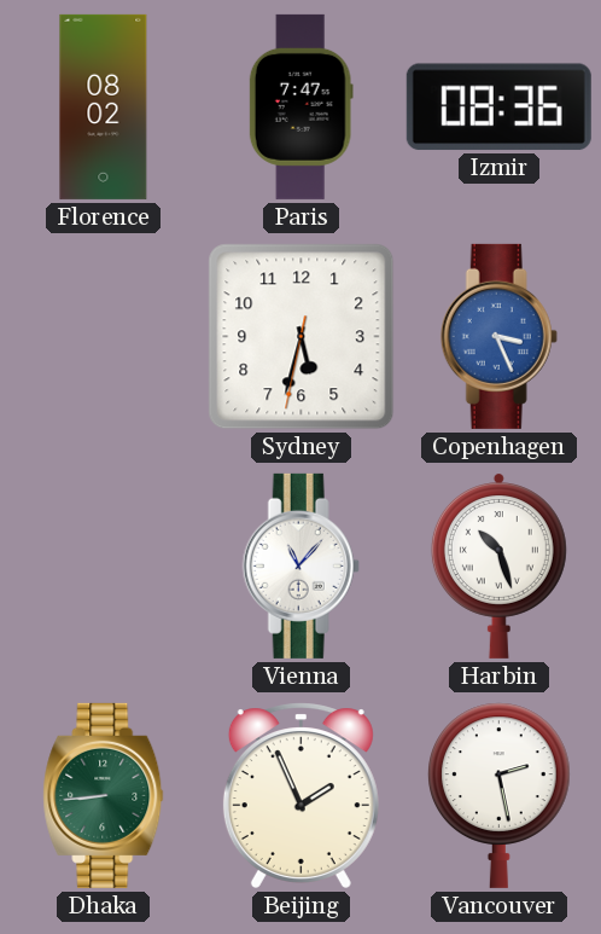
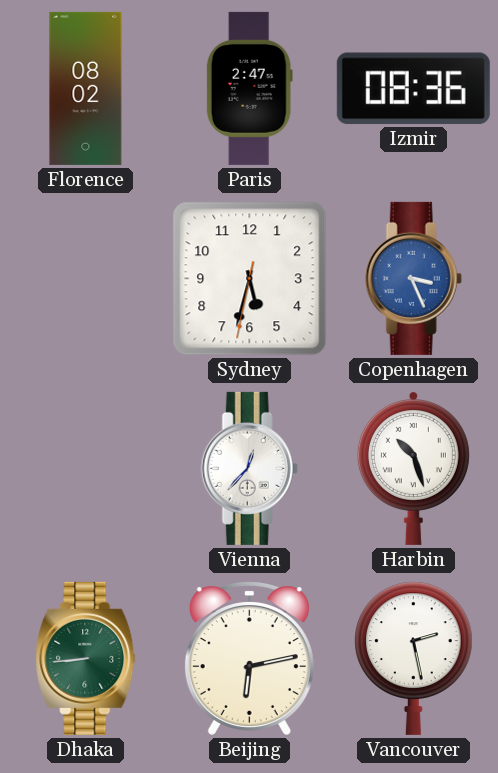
Paris: 7:47 -> 2:47 (249, 88)
Vienna: 11:07 -> 12:37 (249, 468)
Beijing: 1:56 -> 6:13 (249, 658)
